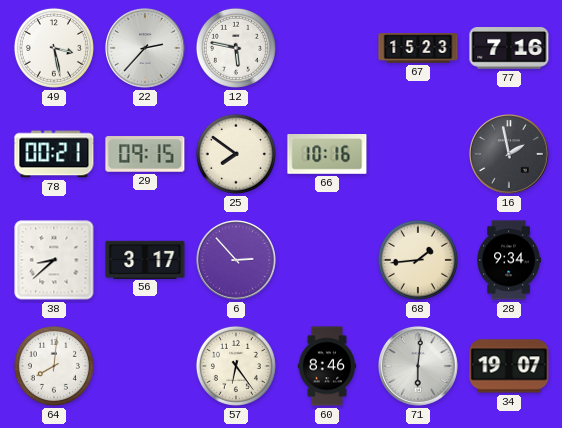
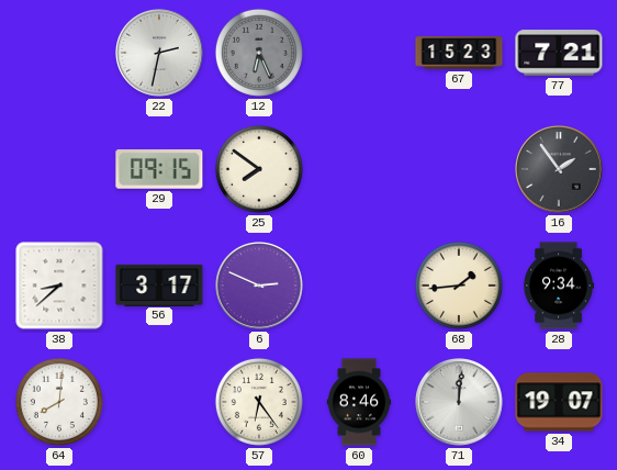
49: 3:28 -> none (54, 48)
22: 2:37 -> 2:32 (159, 53)
12: 5:47 -> 6:26 (259, 53)
12 dial: white -> grey (259, 53)
77: 7:16 -> 7:21 (559, 53)
78: 00:21 -> none (54, 154)
66: 10:16 -> none (327, 155)
16: 1:58 -> 1:54 (559, 169)
6: 2:53 -> 2:49 (259, 286)
71: 6:01 -> 12:01 (459, 402)
